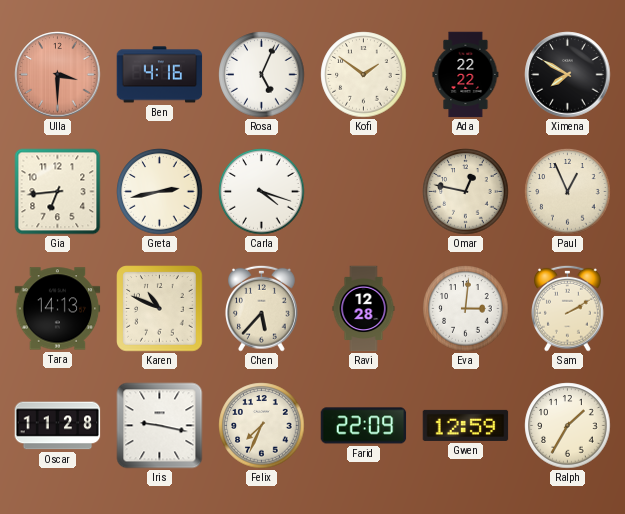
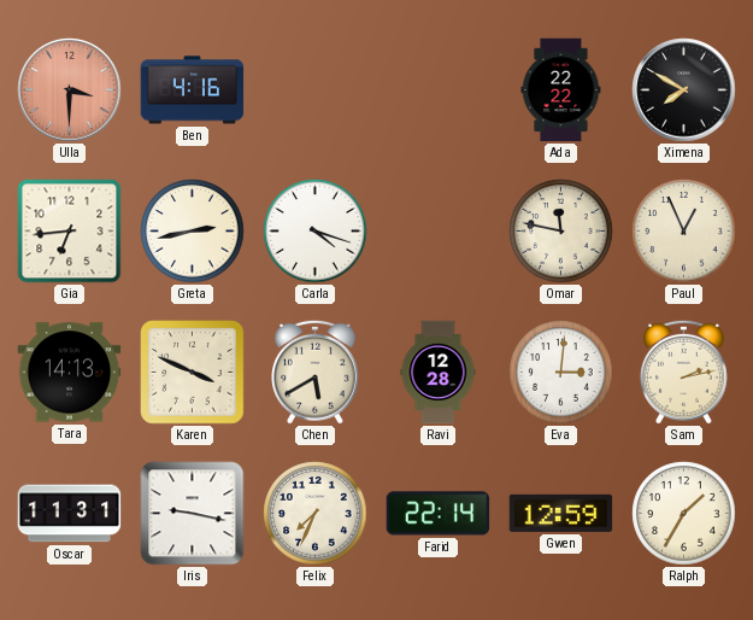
Rosa: 5:04 -> none (262, 75)
Kofi: 1:51 -> none (364, 75)
Omar: 12:47 -> 11:47 (561, 232)
Karen: 10:49 -> 3:49 (193, 373)
Chen: 5:37 -> 5:40 (316, 372)
Sam: 2:10 -> 2:13 (684, 372)
Oscar: 11:28 -> 11:31 (70, 514)
Farid: 22:09 -> 22:14 (439, 514)
